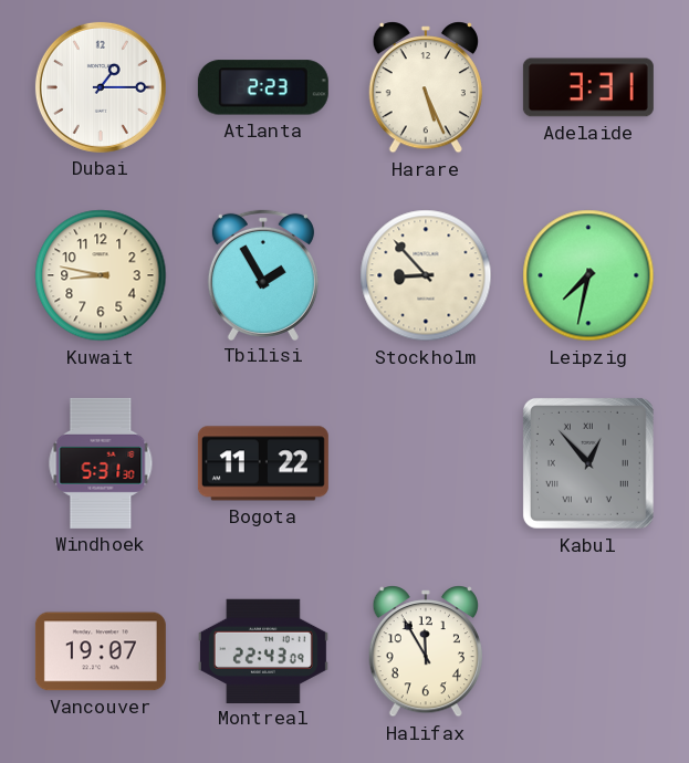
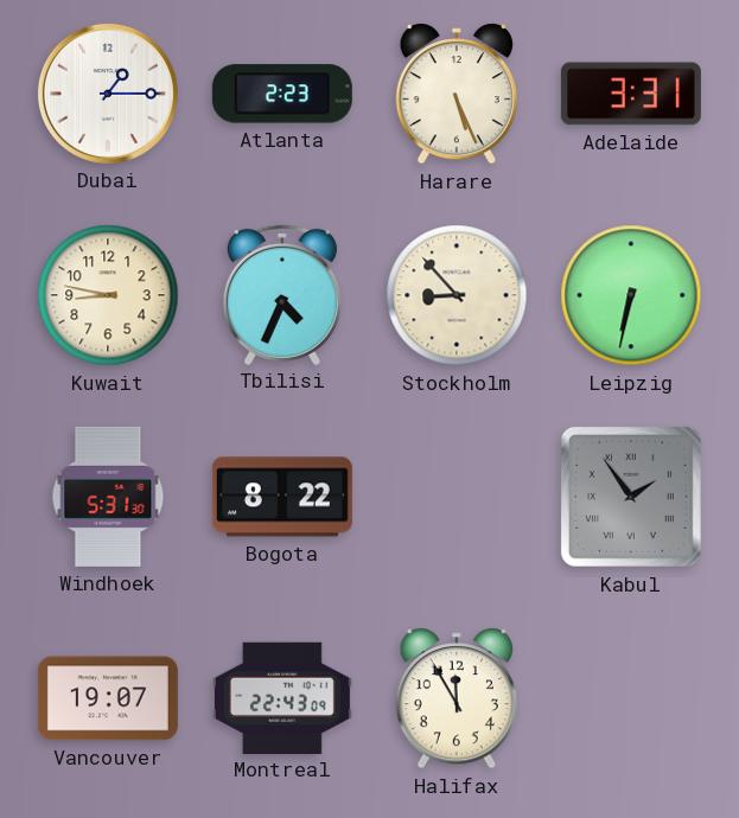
Tbilisi: 1:55 -> 4:34 (282, 294)
Leipzig: 7:32 -> 6:32 (631, 295)
Bogota: 11:22 -> 8:22 (282, 497)
Kabul: 12:53 -> 1:54 (631, 497)
